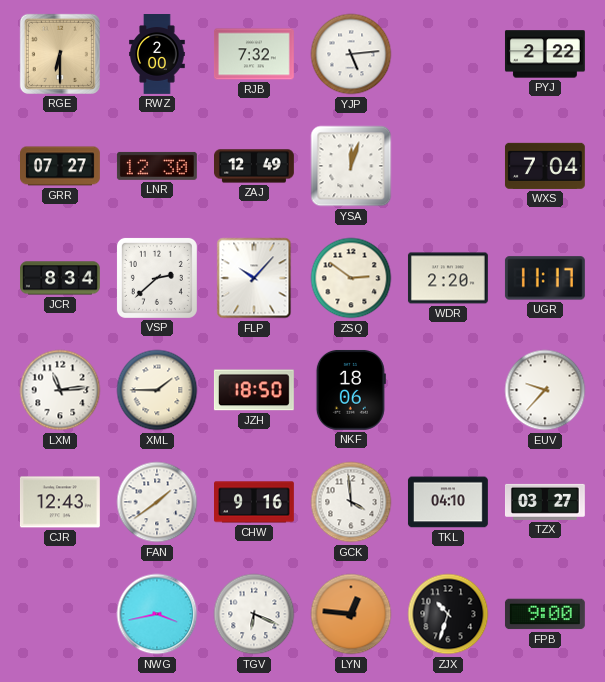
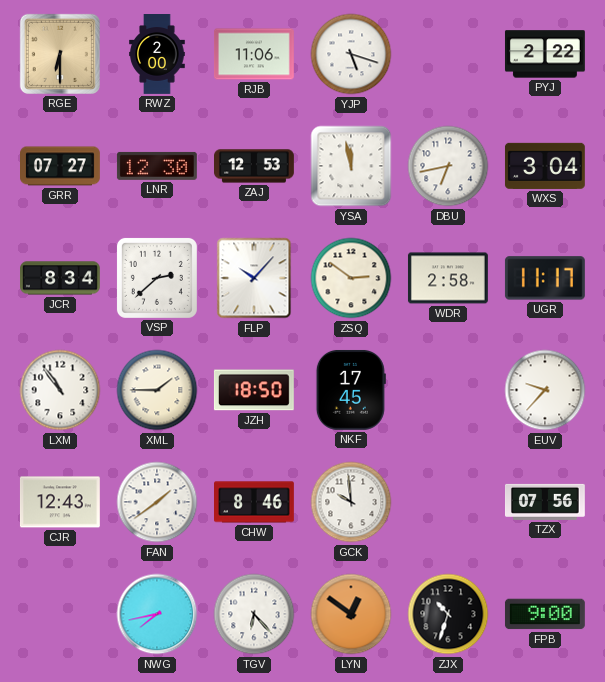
RJB: 7:32 -> 11:06 (254, 54)
YJP: 5:14 -> 5:18 (351, 54)
ZAJ: 12:49 -> 12:53 (255, 166)
YSA: 12:03 -> 11:58 (351, 166)
DBU: none -> 6:43 (448, 166)
WXS: 7:04 -> 3:04 (545, 166)
WDR: 2:20 -> 2:58 (448, 278)
LXM: 11:14 -> 10:54 (60, 390)
NKF: 18:06 -> 17:45 (351, 390)
CHW: 9:16 -> 8:46 (255, 502)
GCK: 3:59 -> 9:59 (351, 502)
TKL: 04:10 -> none (448, 502)
TZX: 03:27 -> 07:56 (546, 502)
NWG: 3:43 -> 7:43 (157, 614)
TGV: 6:19 -> 6:23 (254, 614)
LYN: 12:46 -> 12:51 (351, 614)
